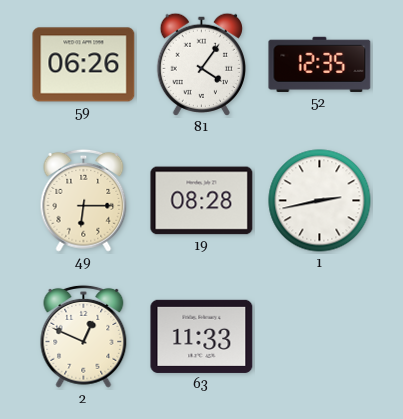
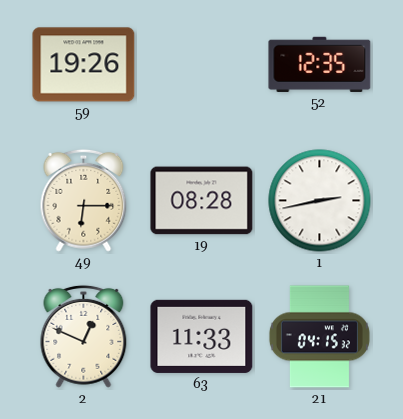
59: 06:26 -> 19:26 (84, 65)
81: 4:06 -> none (201, 64)
21: none -> 04:15 (319, 337)
